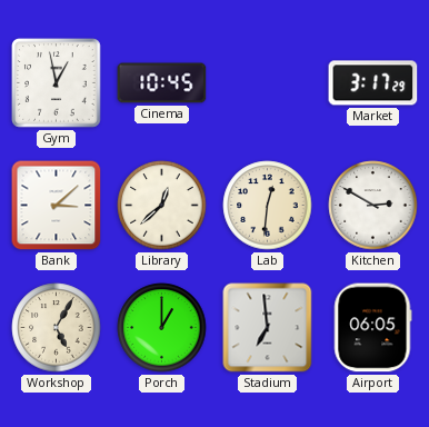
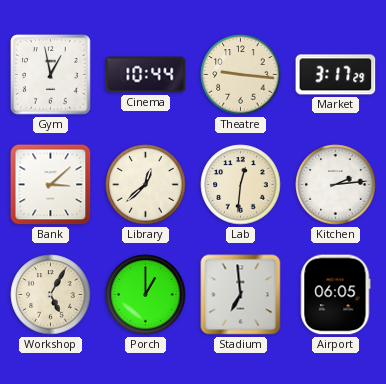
Cinema: 10:45 -> 10:44 (146, 75)
Theatre: none -> 9:16 (241, 75)
Kitchen: 2:50 -> 2:14 (336, 185)
